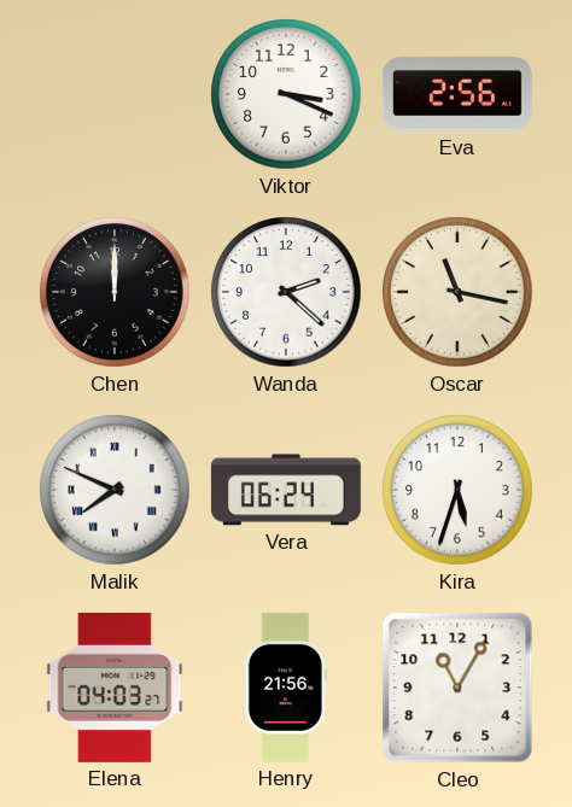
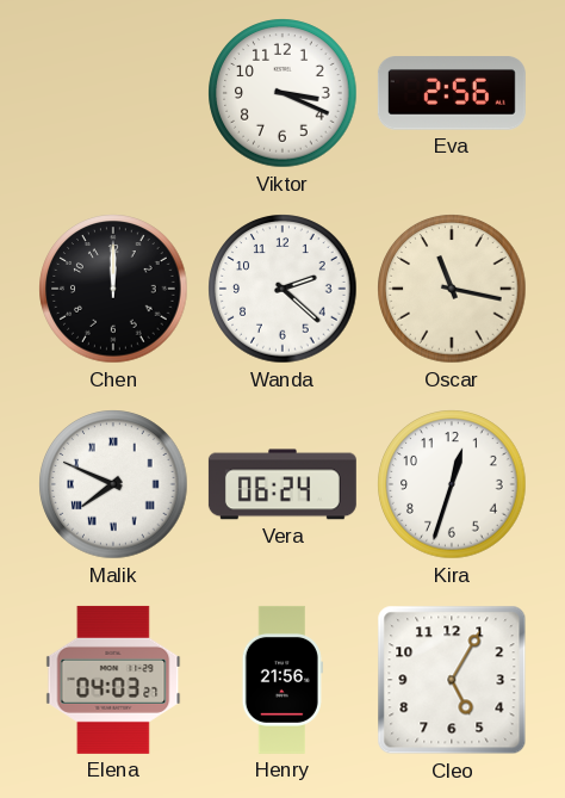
Kira: 5:33 -> 12:33 (452, 484)
Cleo: 11:05 -> 5:05 (452, 680)
